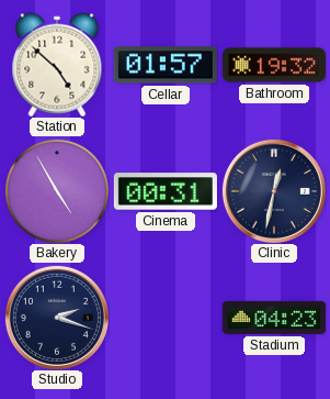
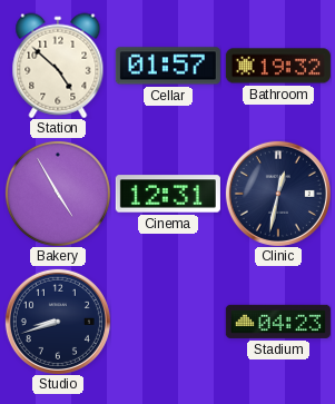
Cinema: 00:31 -> 12:31 (168, 194)
Studio: 2:18 -> 8:42 (58, 322)
